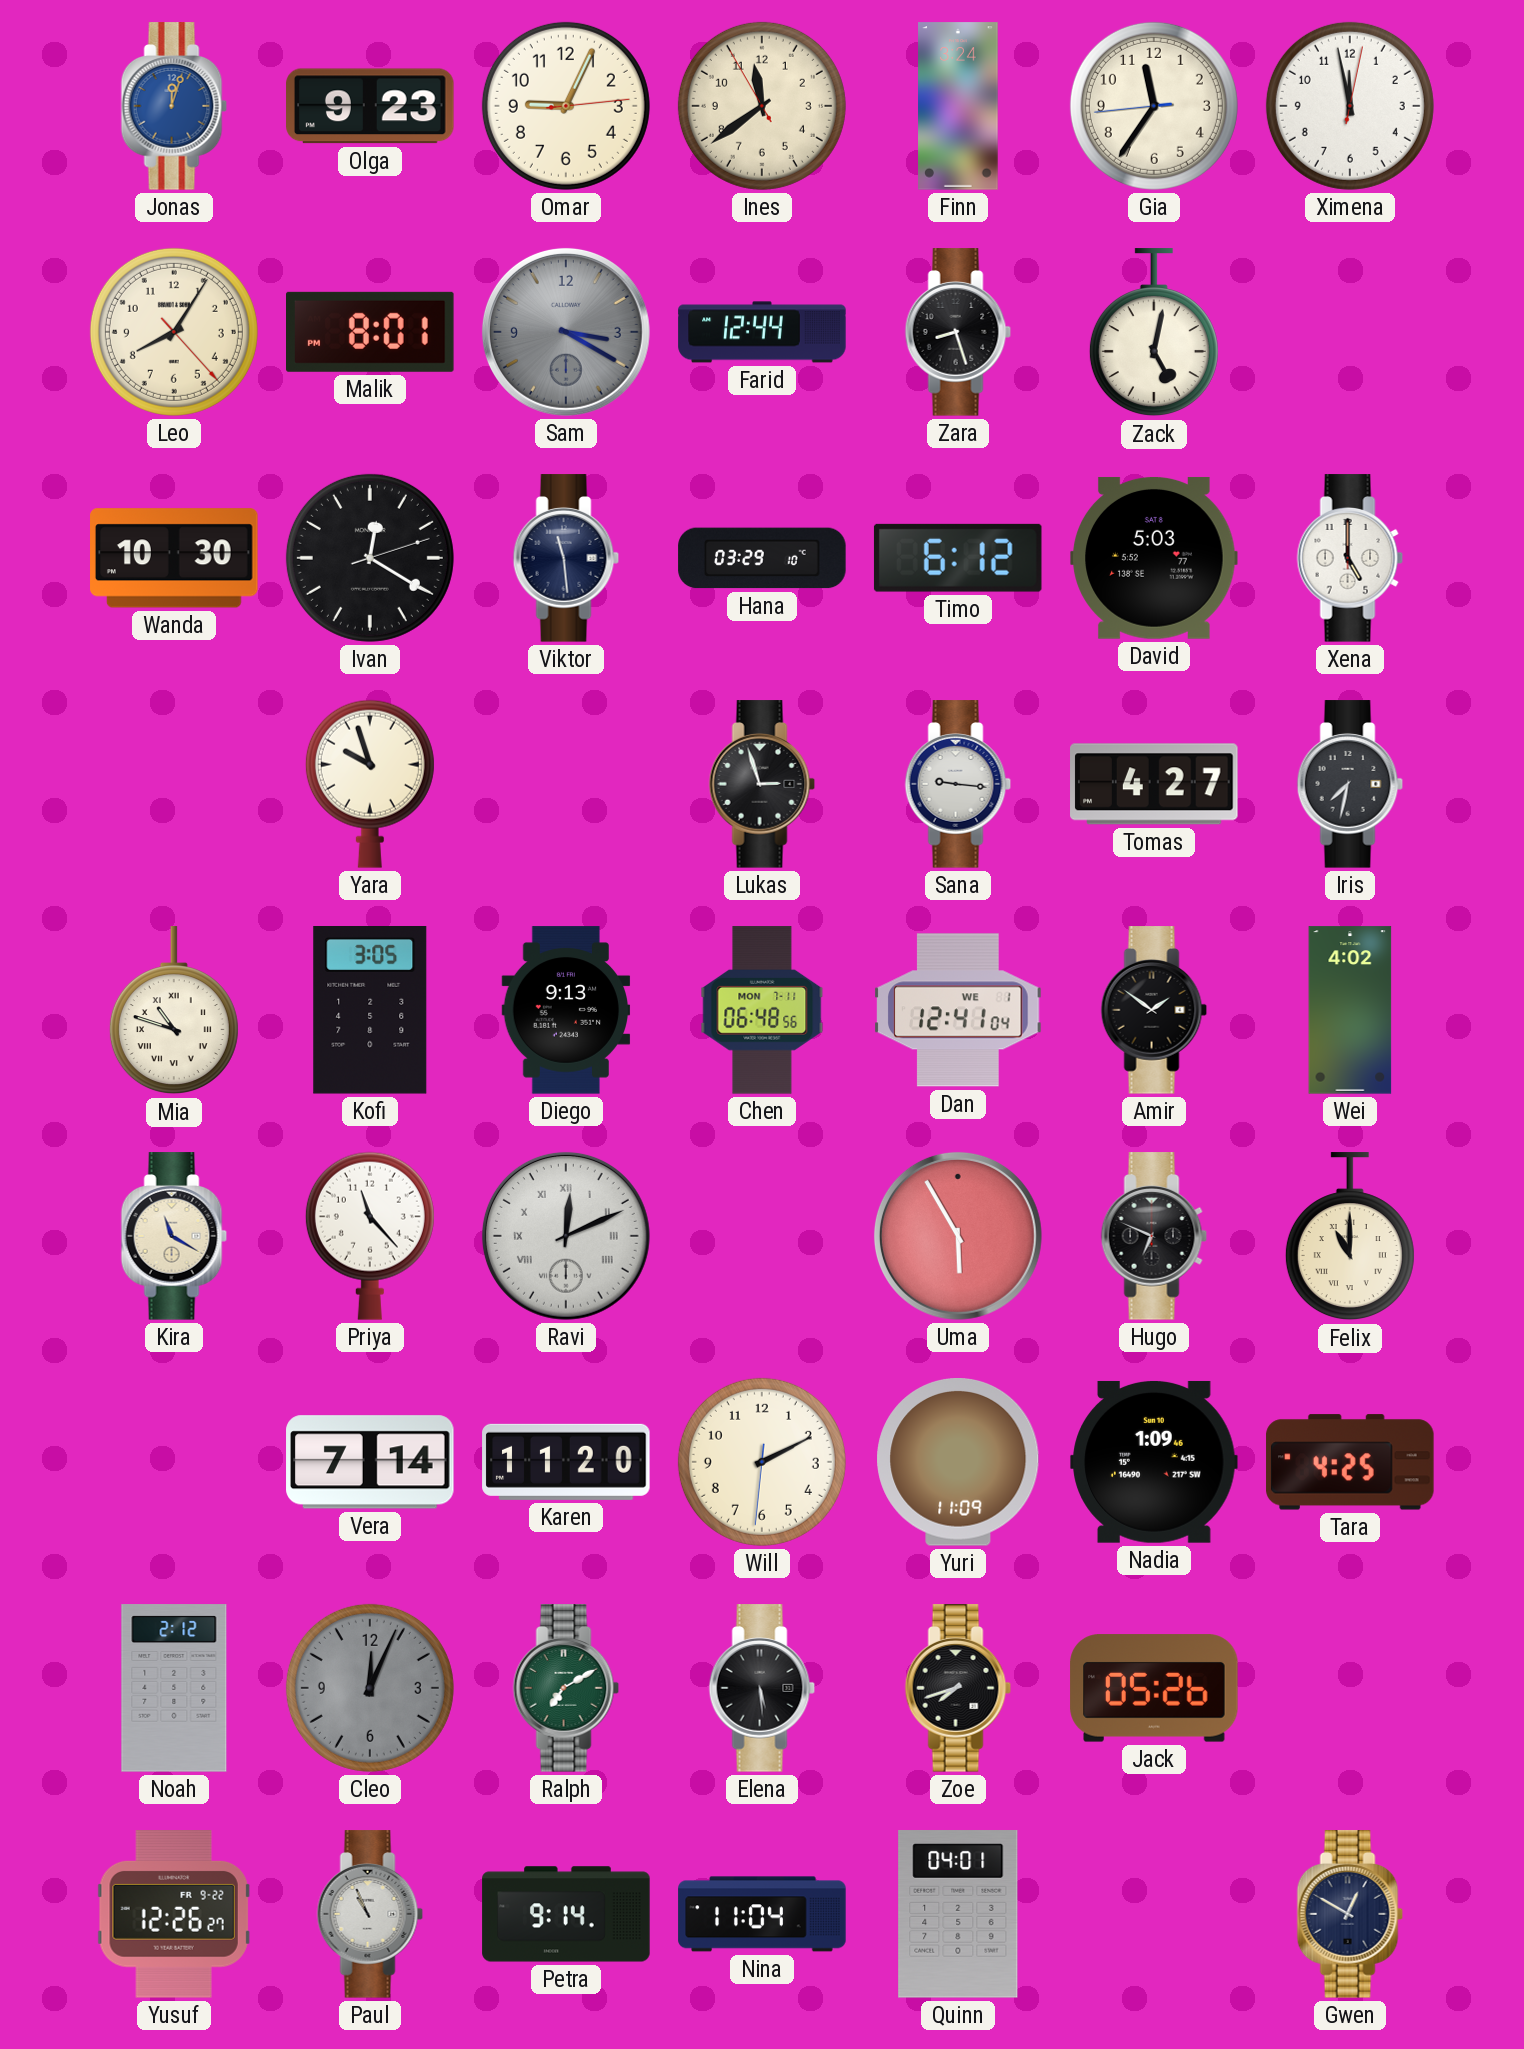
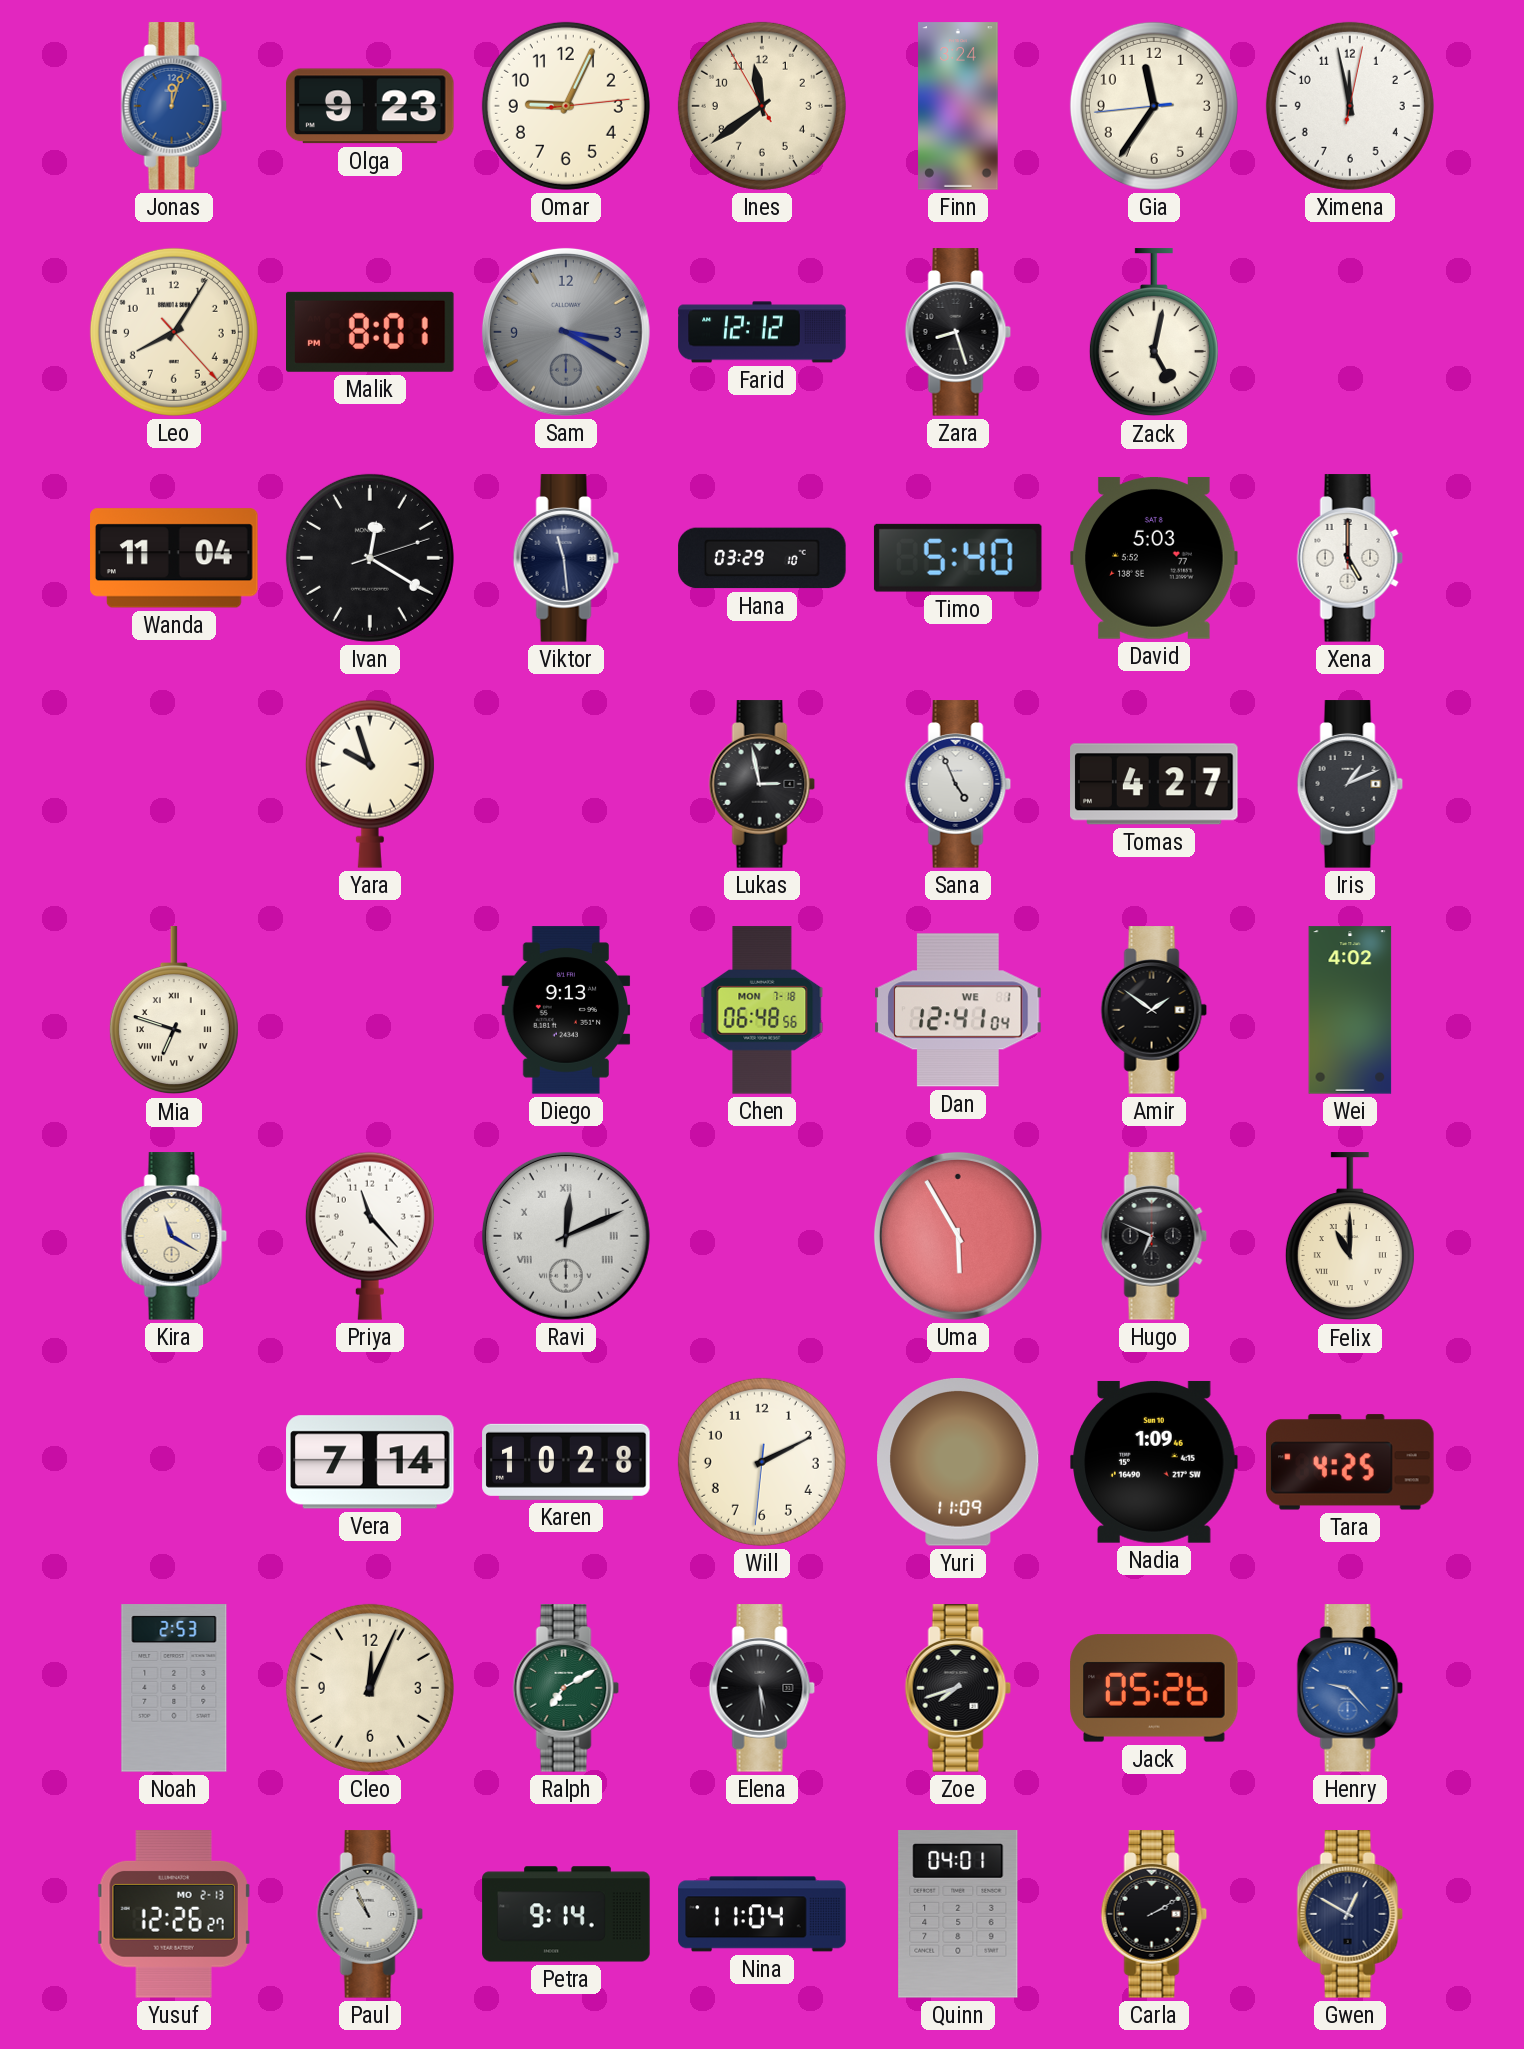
Farid: 12:44 -> 12:12 (762, 332)
Wanda: 10:30 -> 11:04 (174, 558)
Timo: 6:12 -> 5:40 (958, 558)
Lukas: 2:57 -> 2:58 (762, 784)
Sana: 9:16 -> 4:56 (958, 784)
Iris: 7:32 -> 1:11 (1350, 784)
Mia: 10:48 -> 6:48 (174, 1011)
Kofi: 3:05 -> none (370, 1011)
Chen date: MON 7-11 -> MON 7-18 (762, 1010)
Karen: 11:20 -> 10:28 (566, 1462)
Noah: 2:12 -> 2:53 (174, 1688)
Cleo dial: grey -> cream (370, 1688)
Henry: none -> 9:23 (1350, 1688)
Yusuf date: FR 9-22 -> MO 2-13 (174, 1914)
Carla: none -> 2:10 (1154, 1914)
